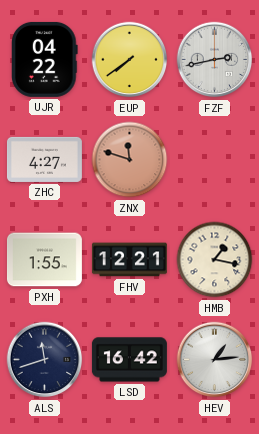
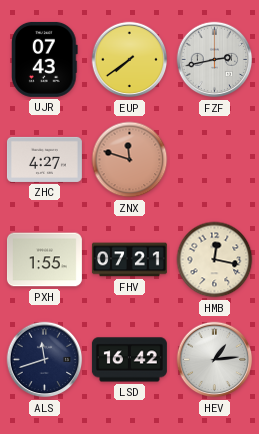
UJR: 04:22 -> 07:43 (45, 59)
FHV: 12:21 -> 07:21 (129, 260)
HMB: 1:17 -> 12:17 (215, 260)
